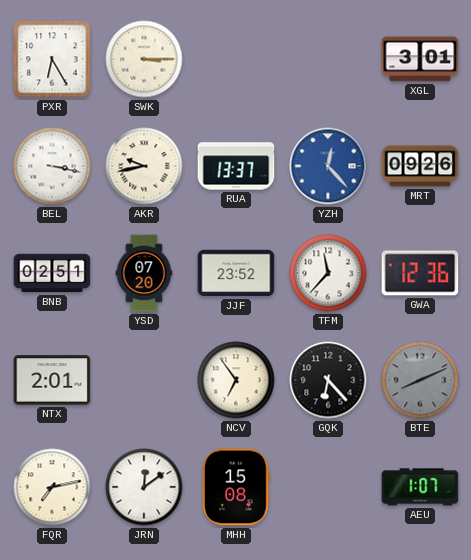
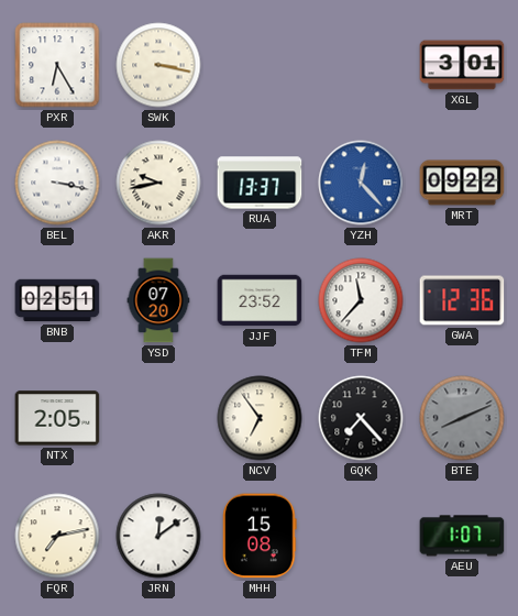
SWK: 3:15 -> 3:17 (158, 65)
MRT: 09:26 -> 09:22 (462, 183)
NTX: 2:01 -> 2:05 (57, 418)
GQK: 6:23 -> 7:23 (361, 418)
